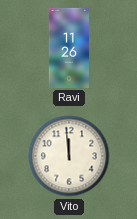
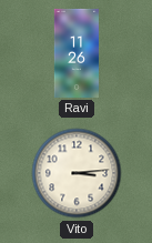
Vito: 11:59 -> 3:14 (77, 173)
